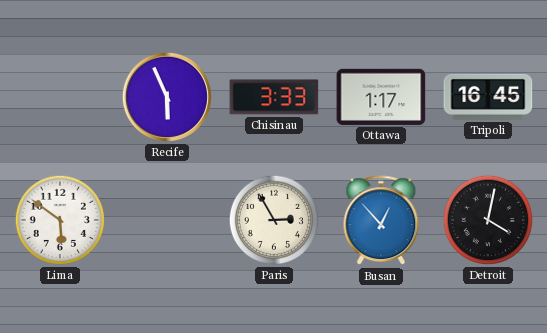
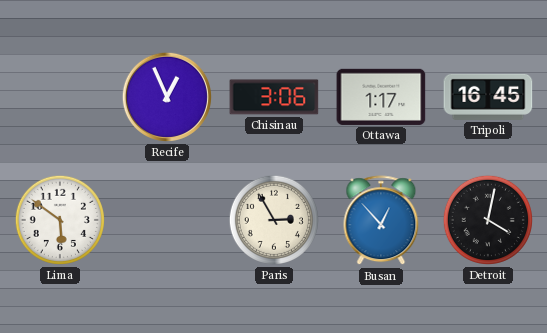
Recife: 5:56 -> 12:56 (167, 97)
Chisinau: 3:33 -> 3:06 (274, 97)
